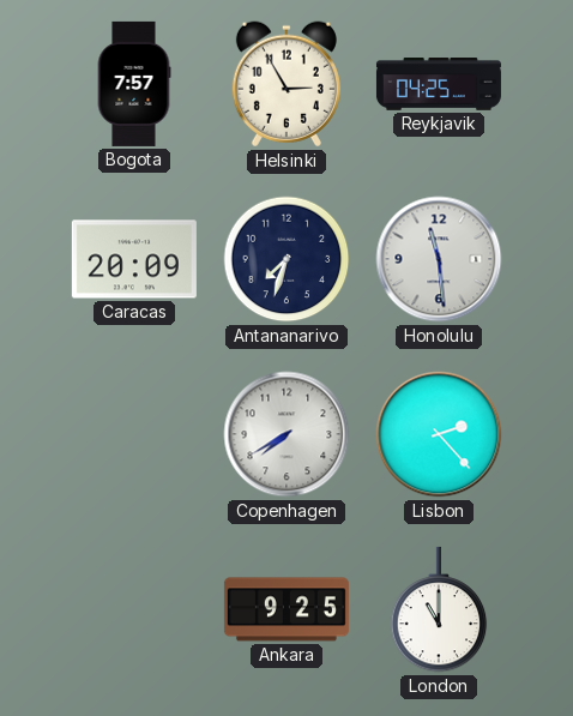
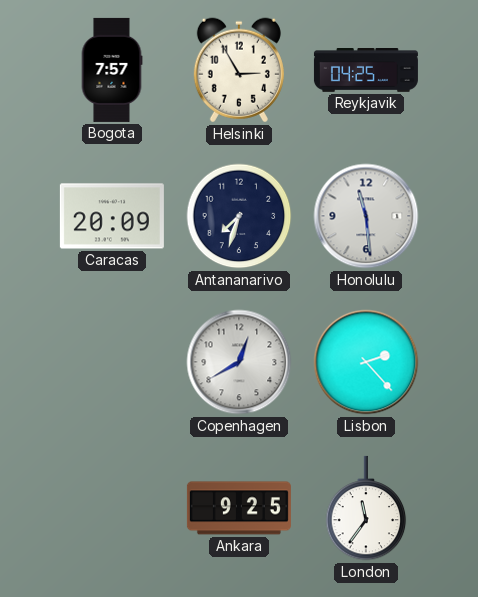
Copenhagen: 7:40 -> 12:40 (239, 362)
London: 11:00 -> 11:36 (366, 508)
